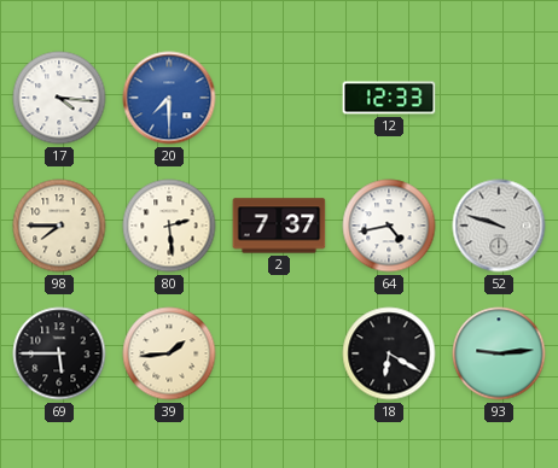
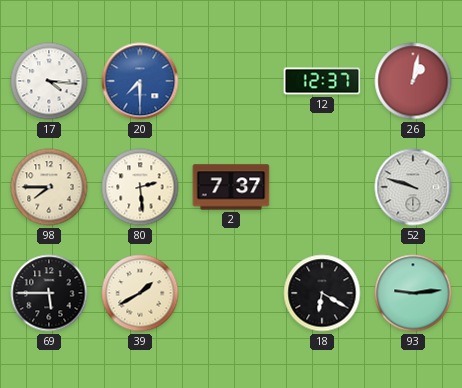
12: 12:33 -> 12:37 (322, 81)
26: none -> 1:02 (413, 81)
64: 4:43 -> none (389, 226)
39: 1:44 -> 1:40 (140, 293)
